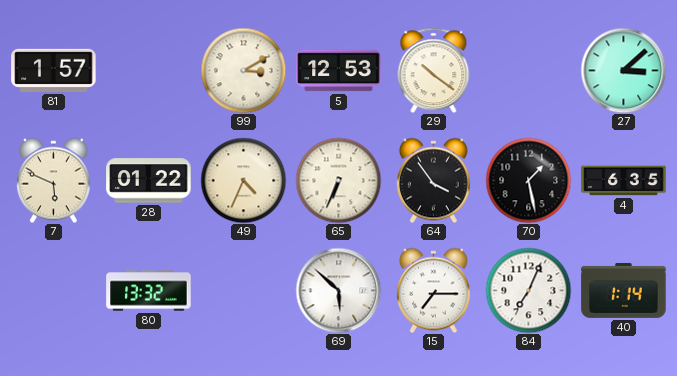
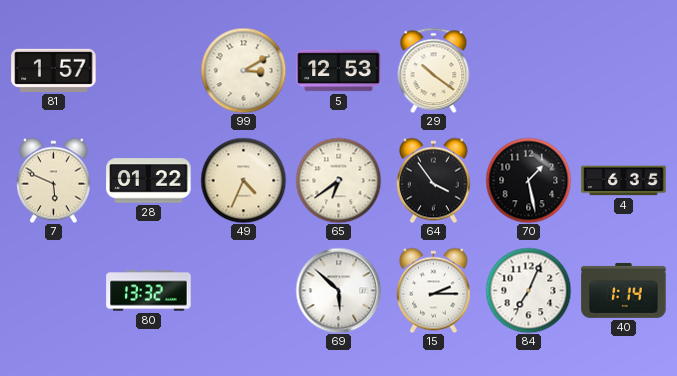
27: 3:08 -> none (623, 70)
65: 6:34 -> 6:39 (338, 180)
15: 7:15 -> 2:15 (433, 290)
